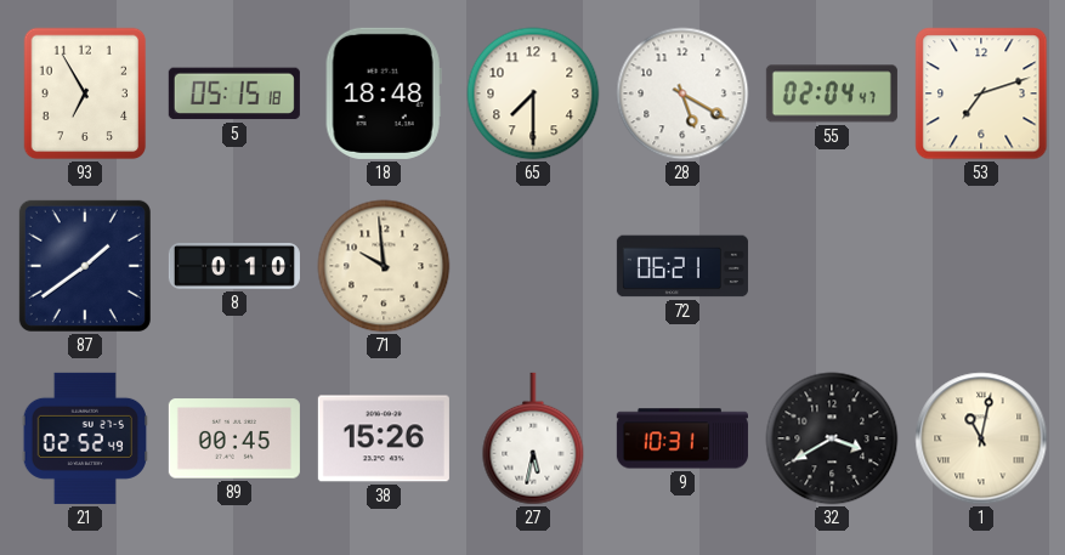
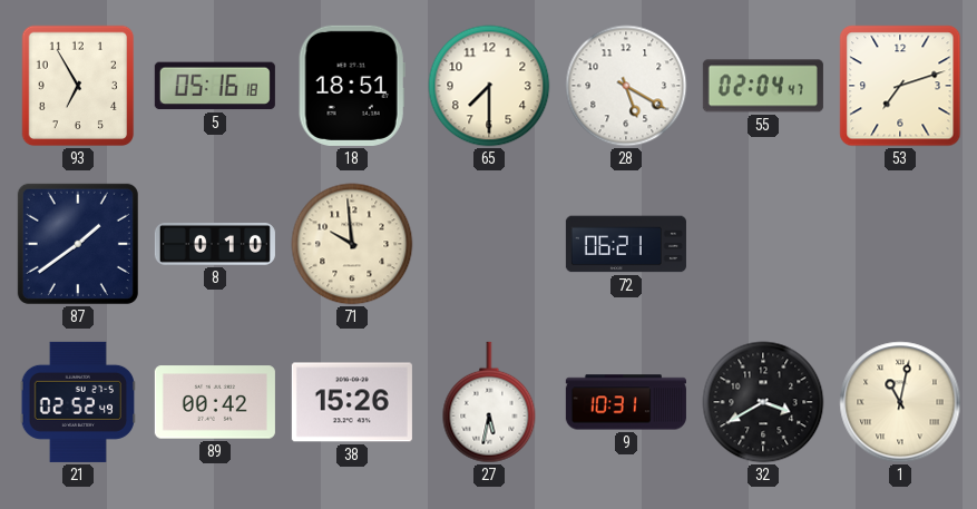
5: 05:15 -> 05:16 (215, 86)
18: 18:48 -> 18:51 (352, 86)
89: 00:45 -> 00:42 (215, 402)
